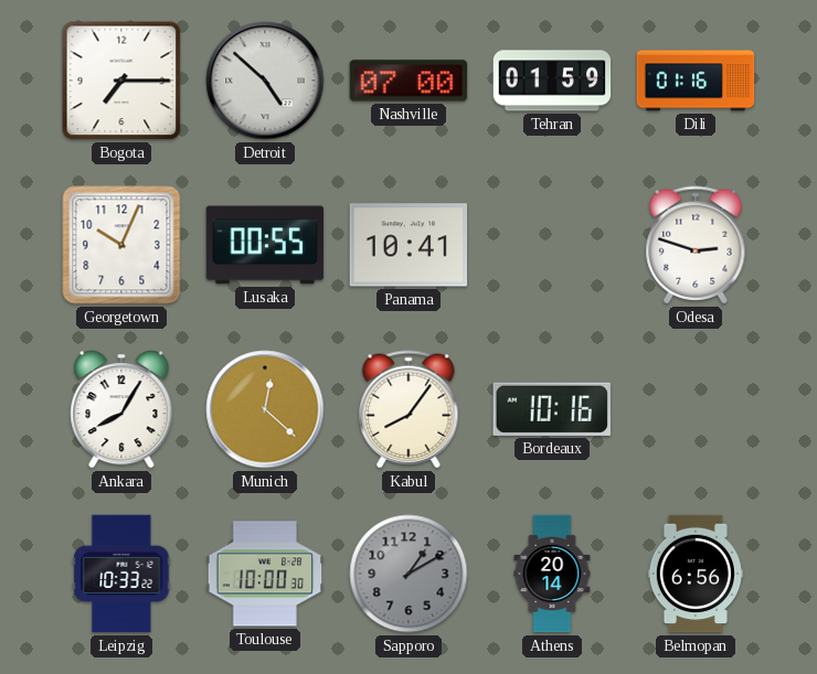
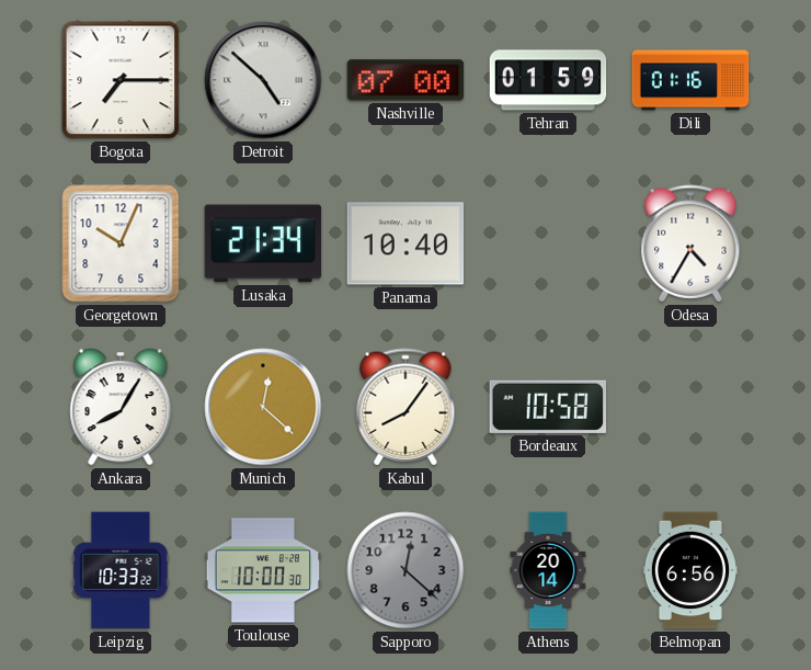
Lusaka: 00:55 -> 21:34 (263, 243)
Panama: 10:41 -> 10:40 (405, 243)
Odesa: 2:48 -> 4:35 (690, 243)
Bordeaux: 10:16 -> 10:58 (548, 407)
Sapporo: 1:10 -> 12:22 (405, 570)
